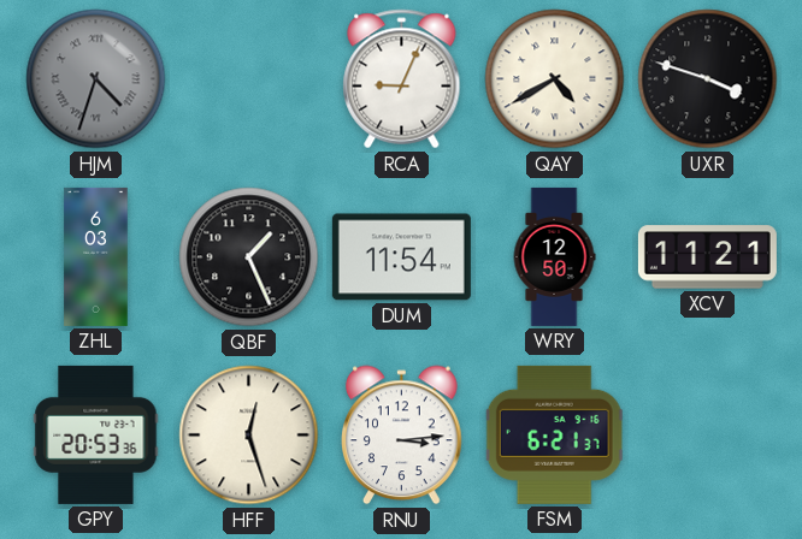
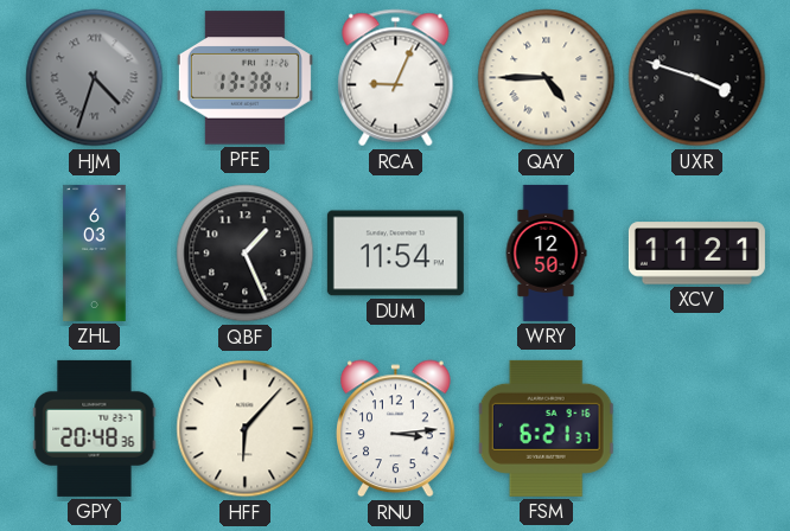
PFE: none -> 13:38 (244, 78)
QAY: 4:40 -> 4:45 (547, 78)
GPY: 20:53 -> 20:48 (95, 428)
HFF: 12:27 -> 6:07 (246, 429)
